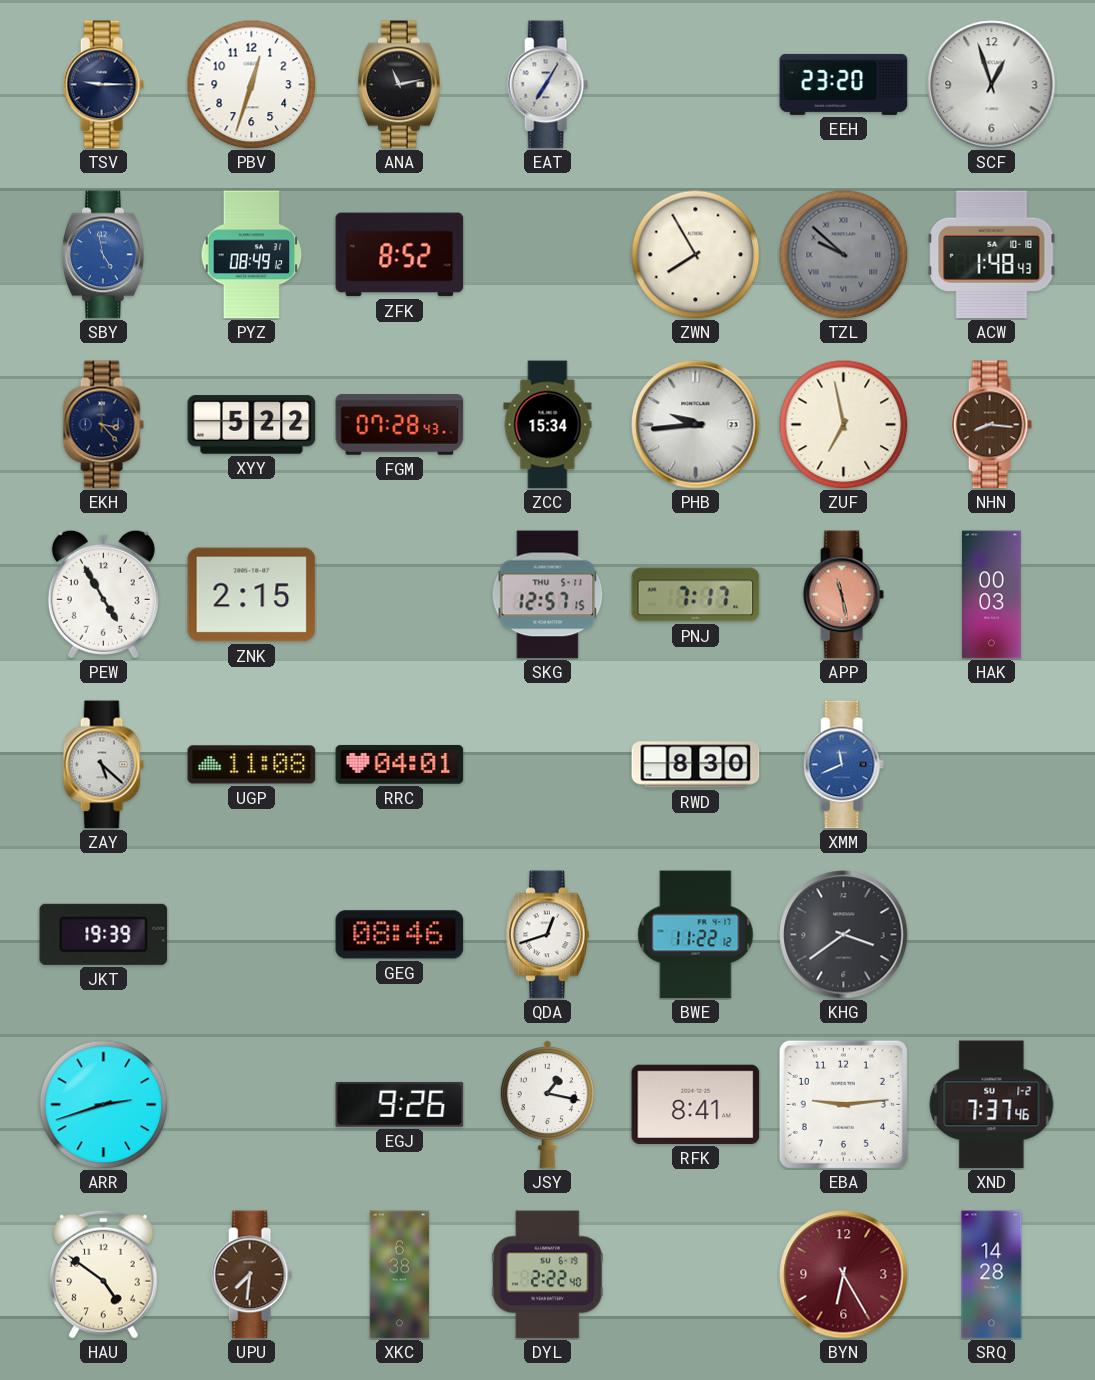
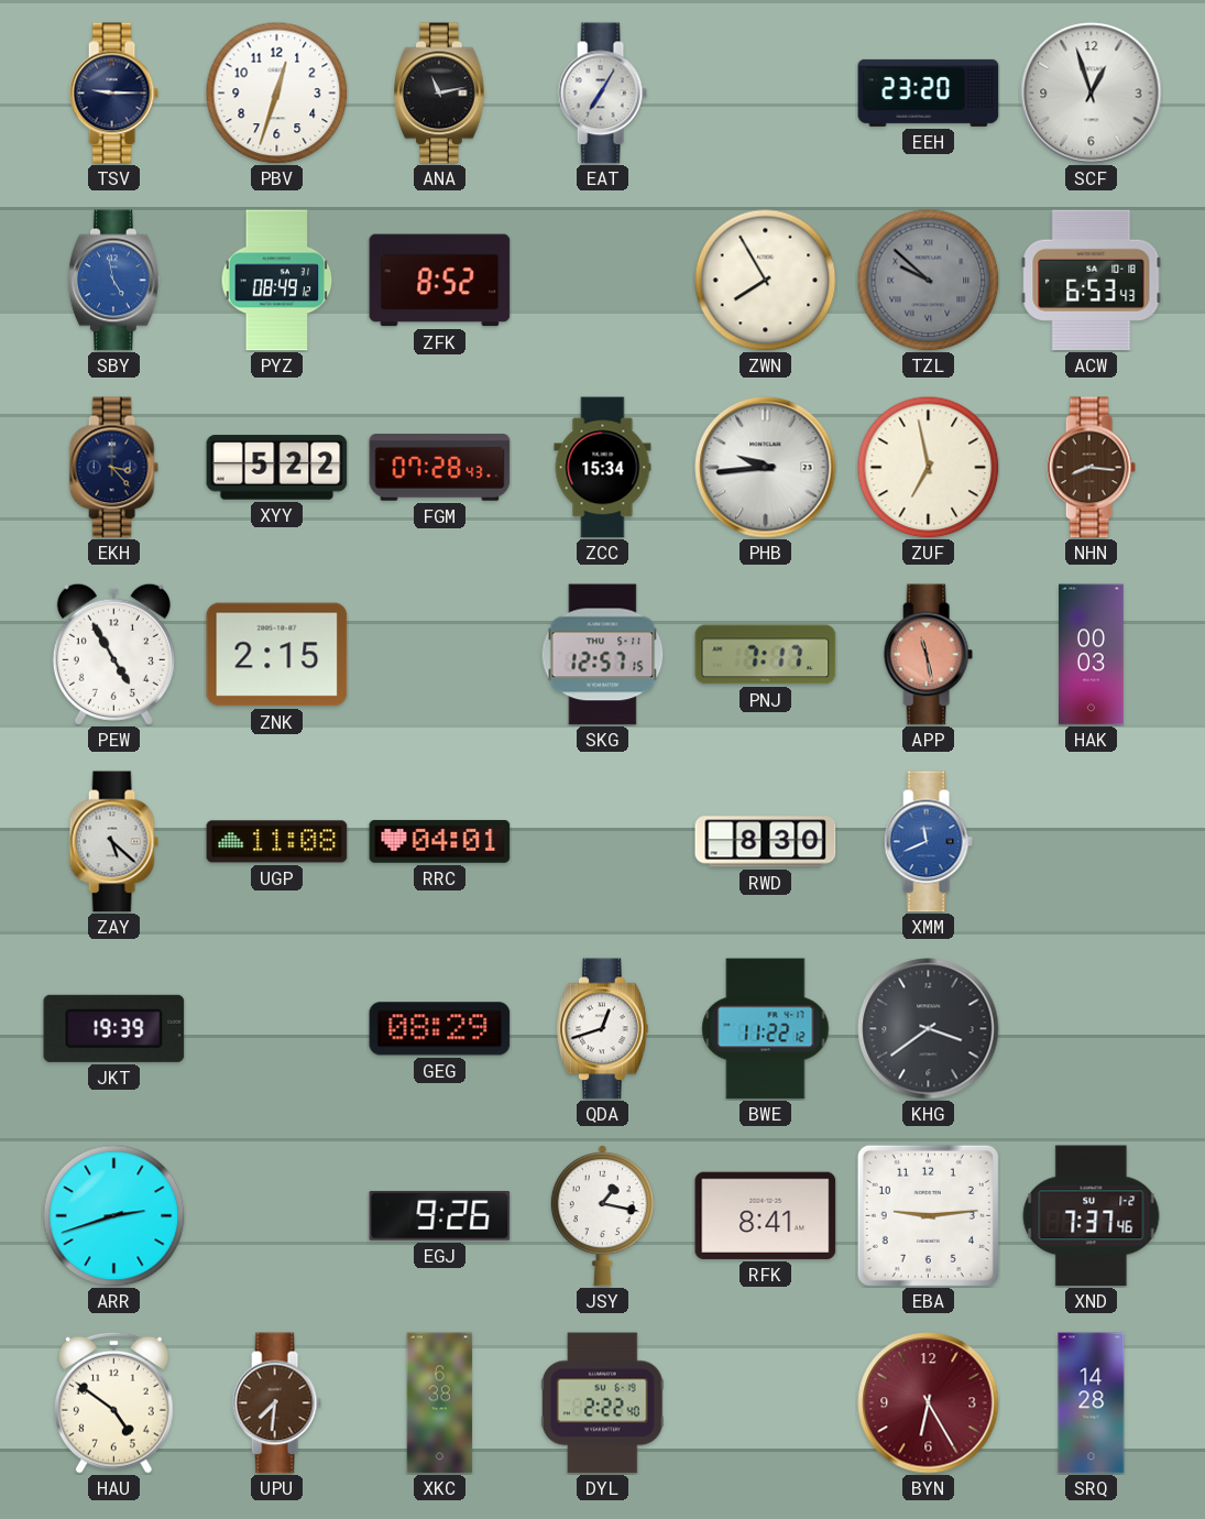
ACW: 1:48 -> 6:53 (1092, 280)
GEG: 08:46 -> 08:29 (440, 1029)
